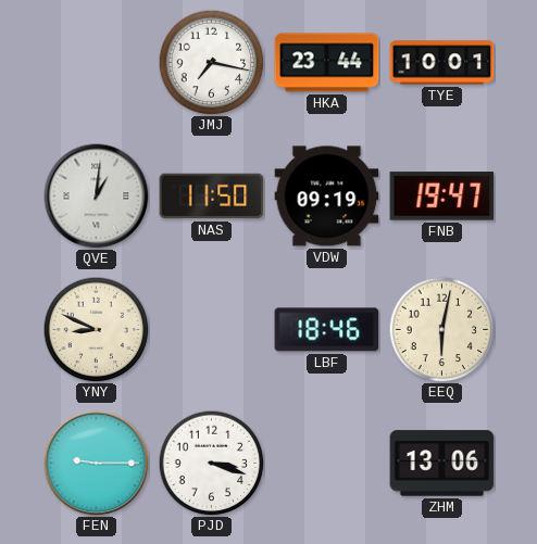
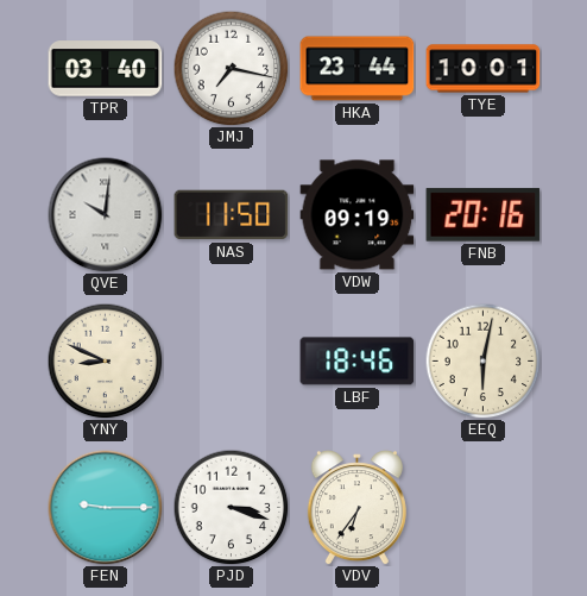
TPR: none -> 03:40 (106, 69)
QVE: 1:01 -> 10:01 (106, 215)
FNB: 19:47 -> 20:16 (484, 215)
VDV: none -> 6:36 (356, 508)
ZHM: 13:06 -> none (442, 464)
